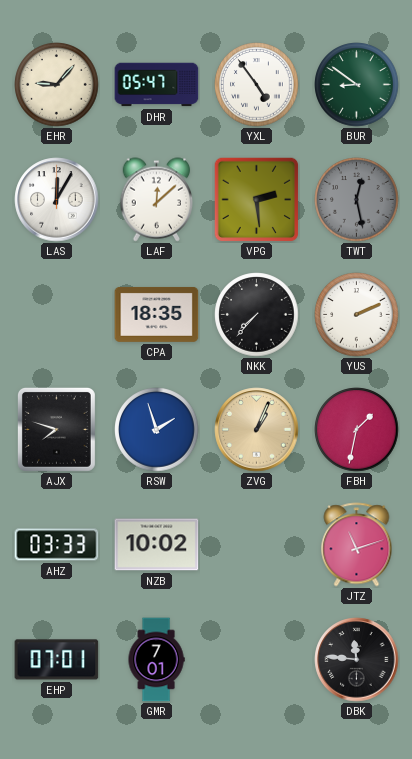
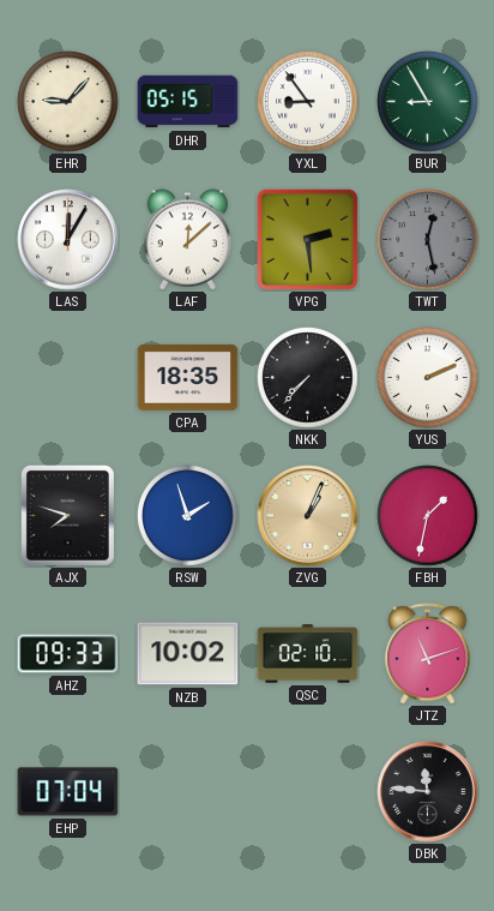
DHR: 05:47 -> 05:15 (188, 102)
YXL: 4:54 -> 8:54 (308, 102)
BUR: 8:51 -> 8:55 (428, 102)
AHZ: 03:33 -> 09:33 (68, 654)
QSC: none -> 02:10 (308, 654)
EHP: 07:01 -> 07:04 (68, 792)
GMR: 7:01 -> none (156, 660)
